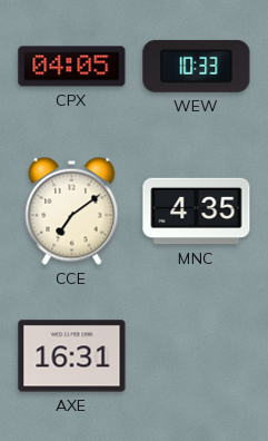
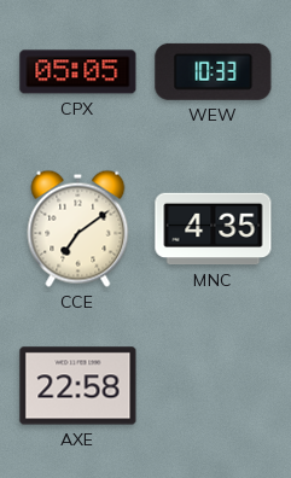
CPX: 04:05 -> 05:05 (78, 72)
AXE: 16:31 -> 22:58 (78, 386)
